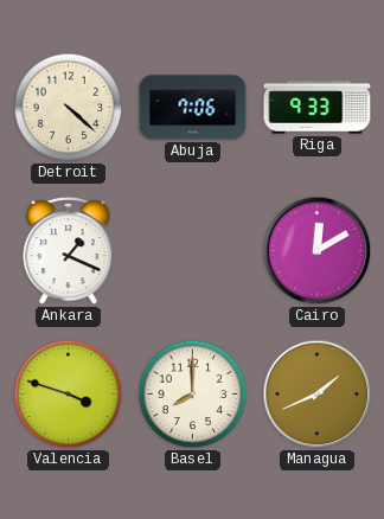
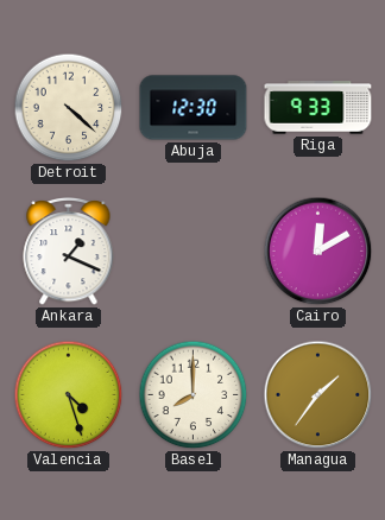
Abuja: 7:06 -> 12:30 (194, 108)
Valencia: 3:48 -> 4:27 (69, 395)
Managua: 1:41 -> 1:36 (318, 395)
